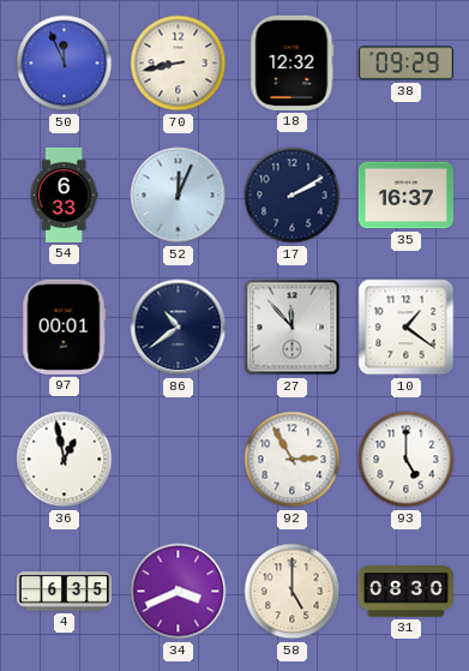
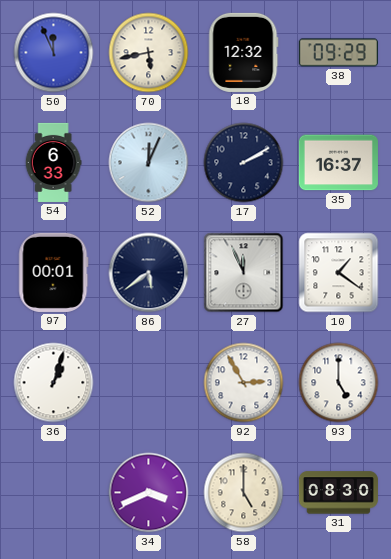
70: 8:43 -> 5:43 (149, 53)
86: 10:39 -> 5:39 (149, 273)
27: 11:53 -> 11:56 (244, 273)
36: 12:58 -> 1:03 (54, 383)
4: 6:35 -> none (64, 592)
